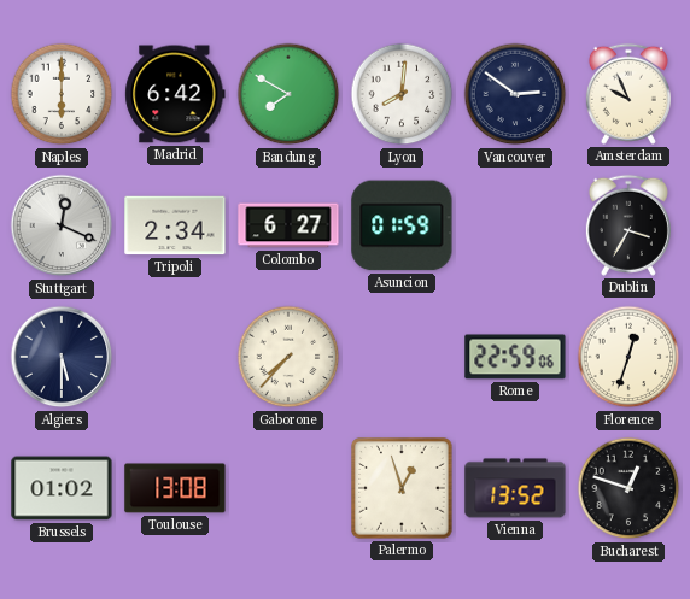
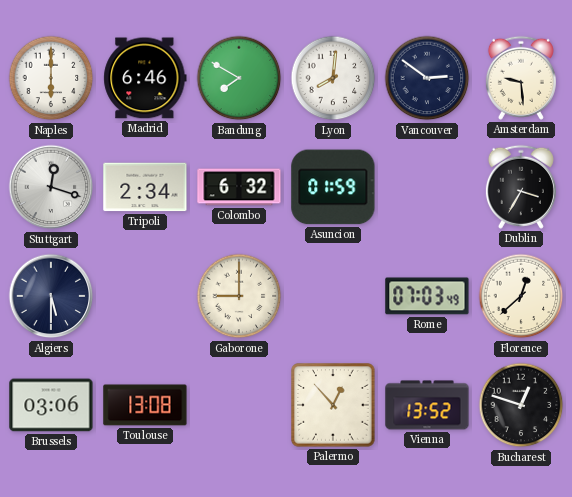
Madrid: 6:42 -> 6:46 (145, 78)
Amsterdam: 9:56 -> 9:29 (521, 78)
Stuttgart: 12:19 -> 12:18 (51, 187)
Colombo: 6:27 -> 6:32 (239, 187)
Gaborone: 7:37 -> 9:00 (239, 296)
Rome: 22:59 -> 07:03 (427, 296)
Florence: 12:33 -> 12:38 (521, 296)
Brussels: 01:02 -> 03:06 (51, 405)
Palermo: 12:57 -> 12:53 (333, 405)
